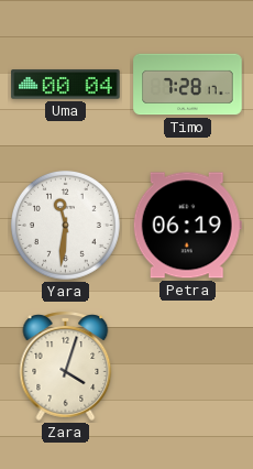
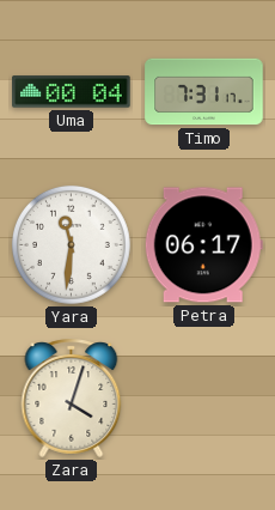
Timo: 7:28 -> 7:31 (204, 92)
Petra: 06:19 -> 06:17 (203, 245)
